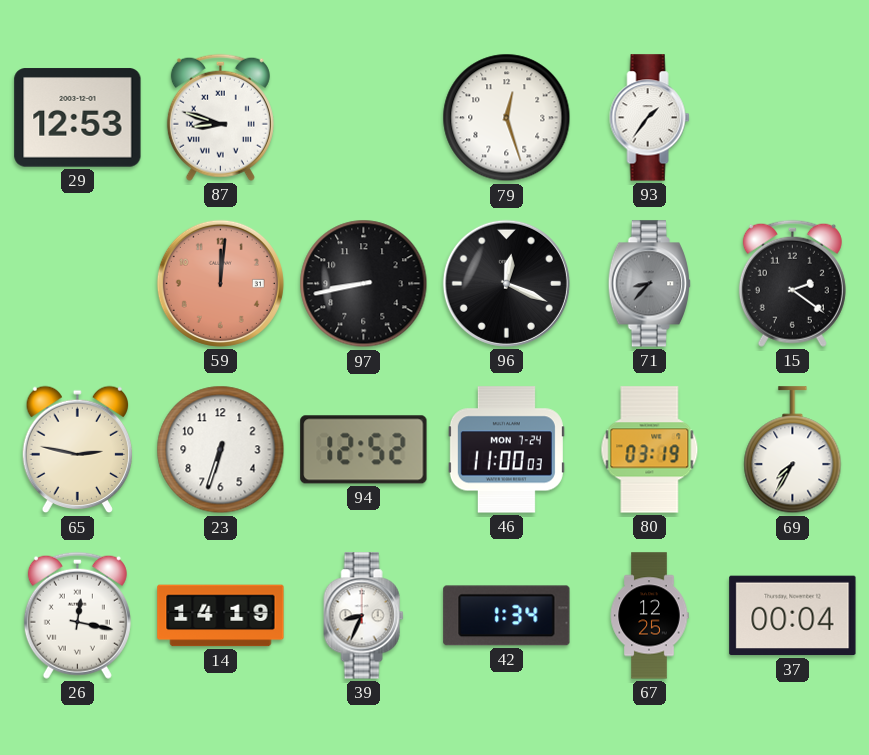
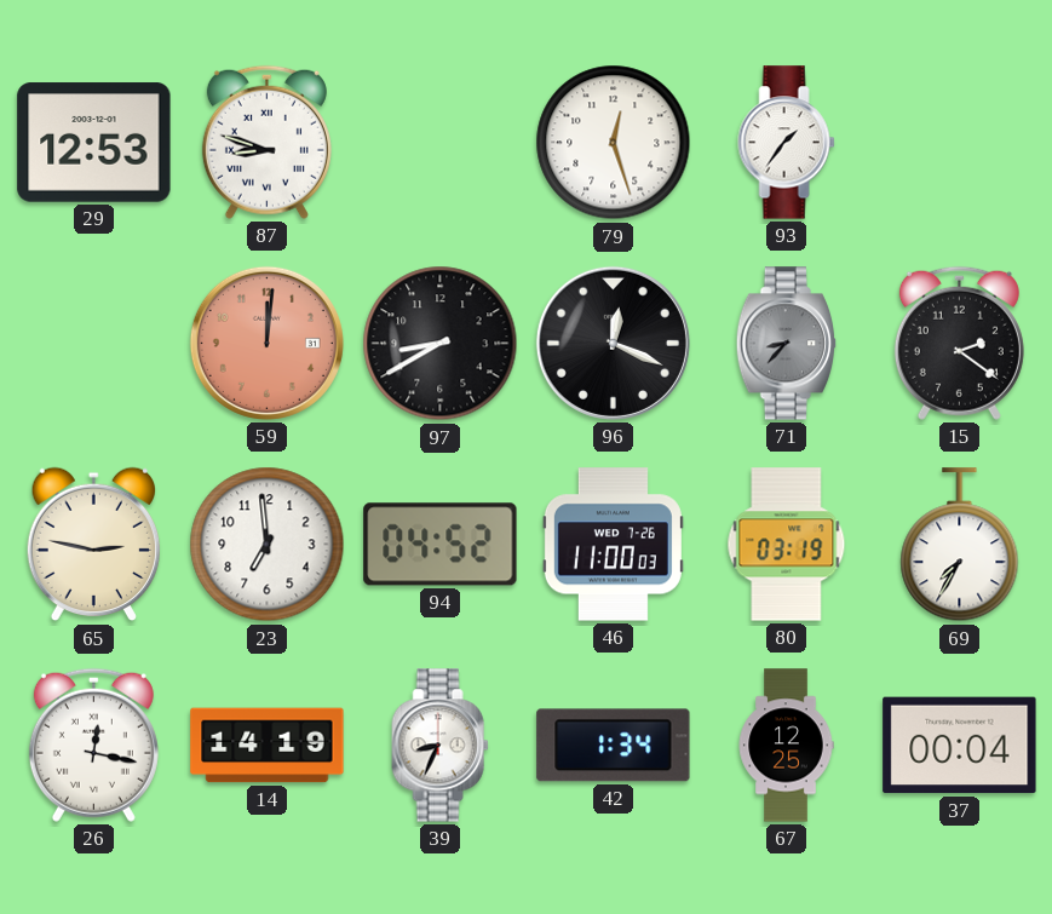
97: 8:43 -> 8:40 (441, 344)
23: 6:33 -> 6:59 (268, 545)
94: 12:52 -> 04:52 (441, 545)
46 date: MON 7-24 -> WED 7-26 (613, 545)
